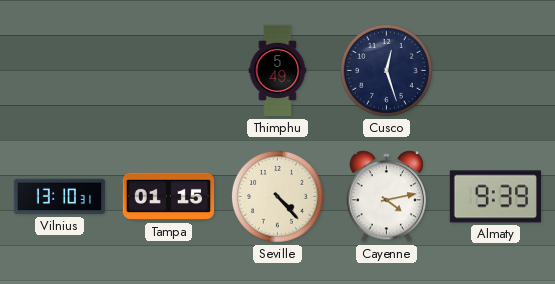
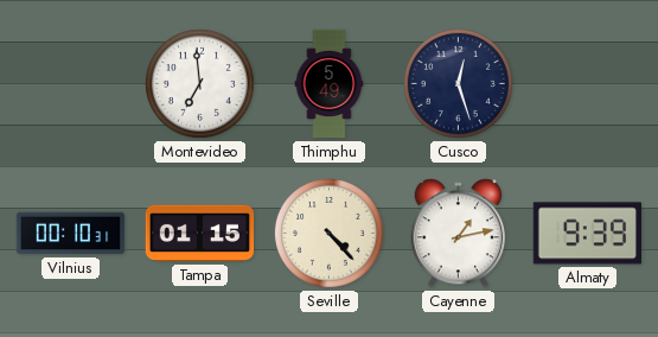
Montevideo: none -> 6:59 (199, 83)
Vilnius: 13:10 -> 00:10 (71, 234)
Cayenne: 4:13 -> 1:13 (459, 234)
